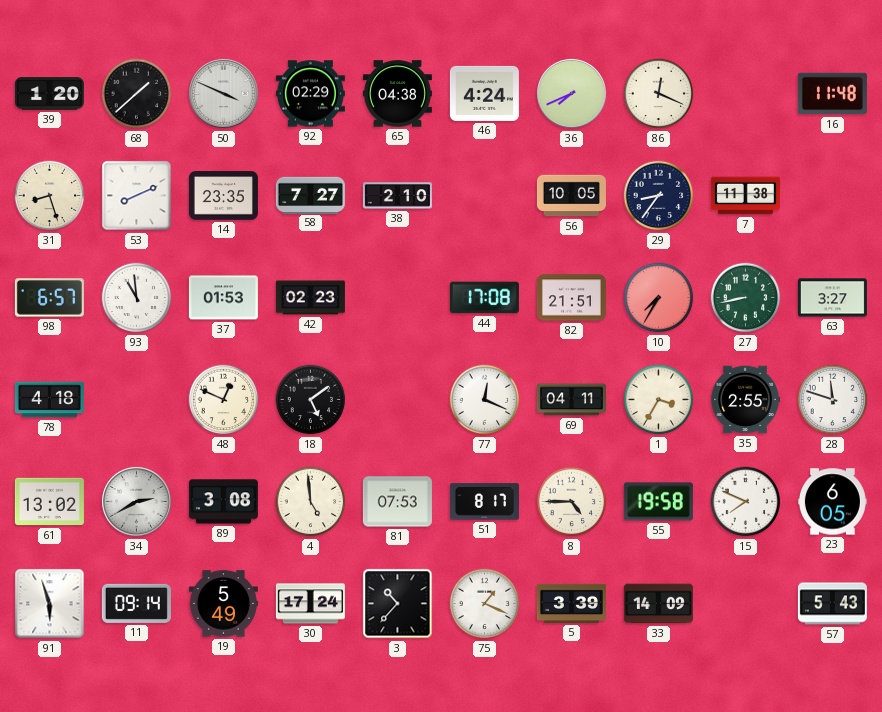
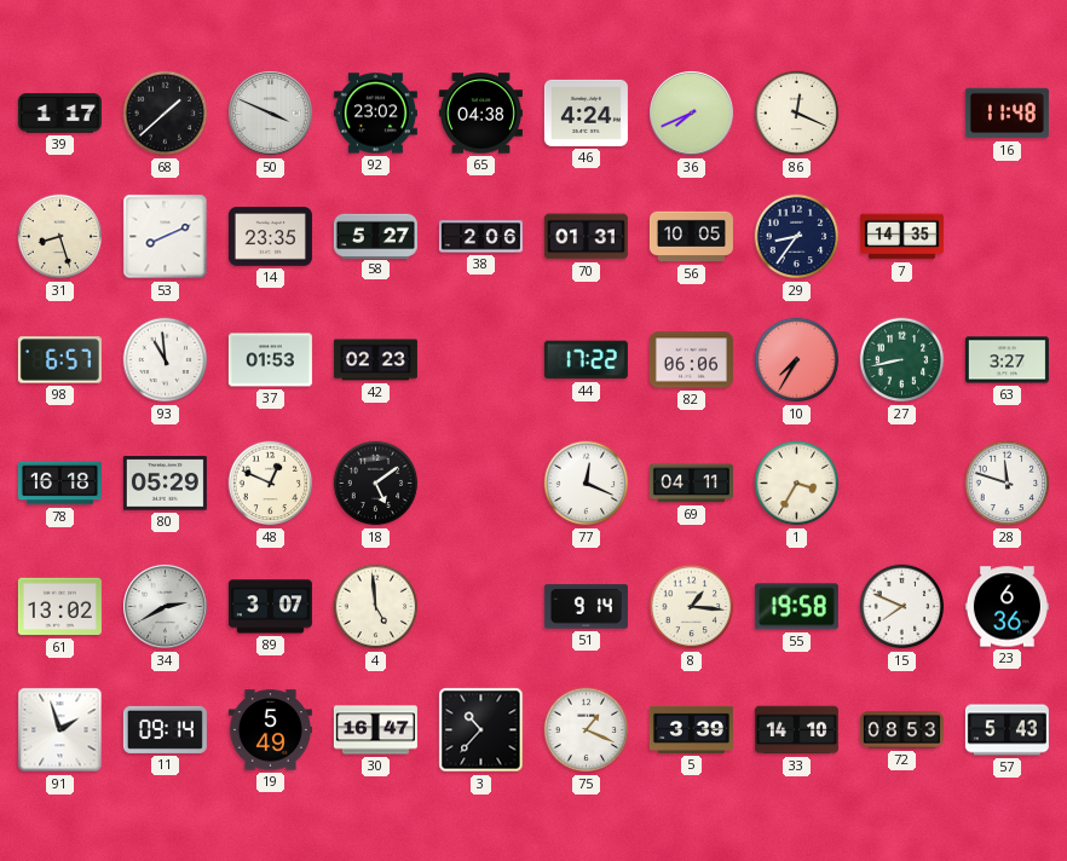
39: 1:20 -> 1:17 (59, 114)
92: 02:29 -> 23:02 (375, 114)
58: 7:27 -> 5:27 (375, 236)
38: 2:10 -> 2:06 (480, 237)
70: none -> 01:31 (586, 237)
7: 11:38 -> 14:35 (901, 237)
44: 17:08 -> 17:22 (586, 360)
82: 21:51 -> 06:06 (691, 360)
78: 4:18 -> 16:18 (59, 484)
80: none -> 05:29 (165, 484)
35: 2:55 -> none (745, 400)
89: 3:08 -> 3:07 (270, 607)
81: 07:53 -> none (397, 502)
51: 8:17 -> 9:14 (586, 607)
8: 4:45 -> 1:16 (692, 607)
23: 6:05 -> 6:36 (1007, 607)
91: 5:57 -> 1:57 (60, 730)
30: 17:24 -> 16:47 (375, 730)
33: 14:09 -> 14:10 (796, 730)
72: none -> 08:53 (901, 730)
